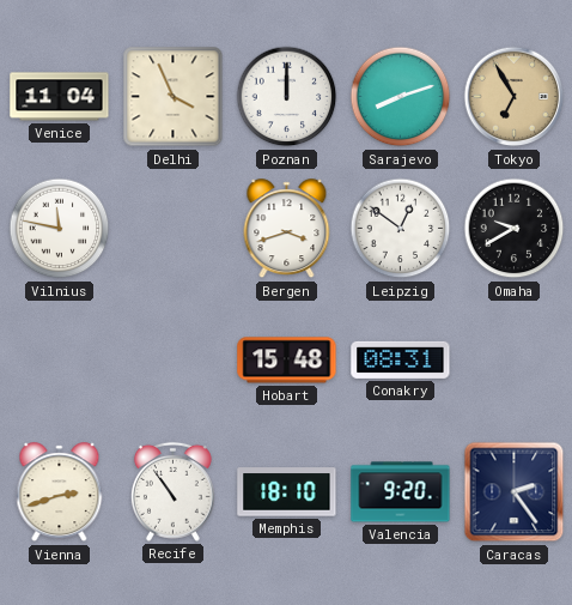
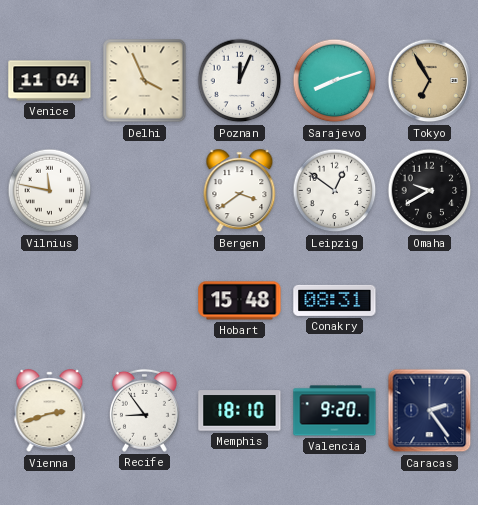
Poznan: 12:00 -> 12:04 (240, 81)
Bergen: 3:42 -> 3:39 (240, 191)
Recife: 10:54 -> 8:54 (144, 410)
